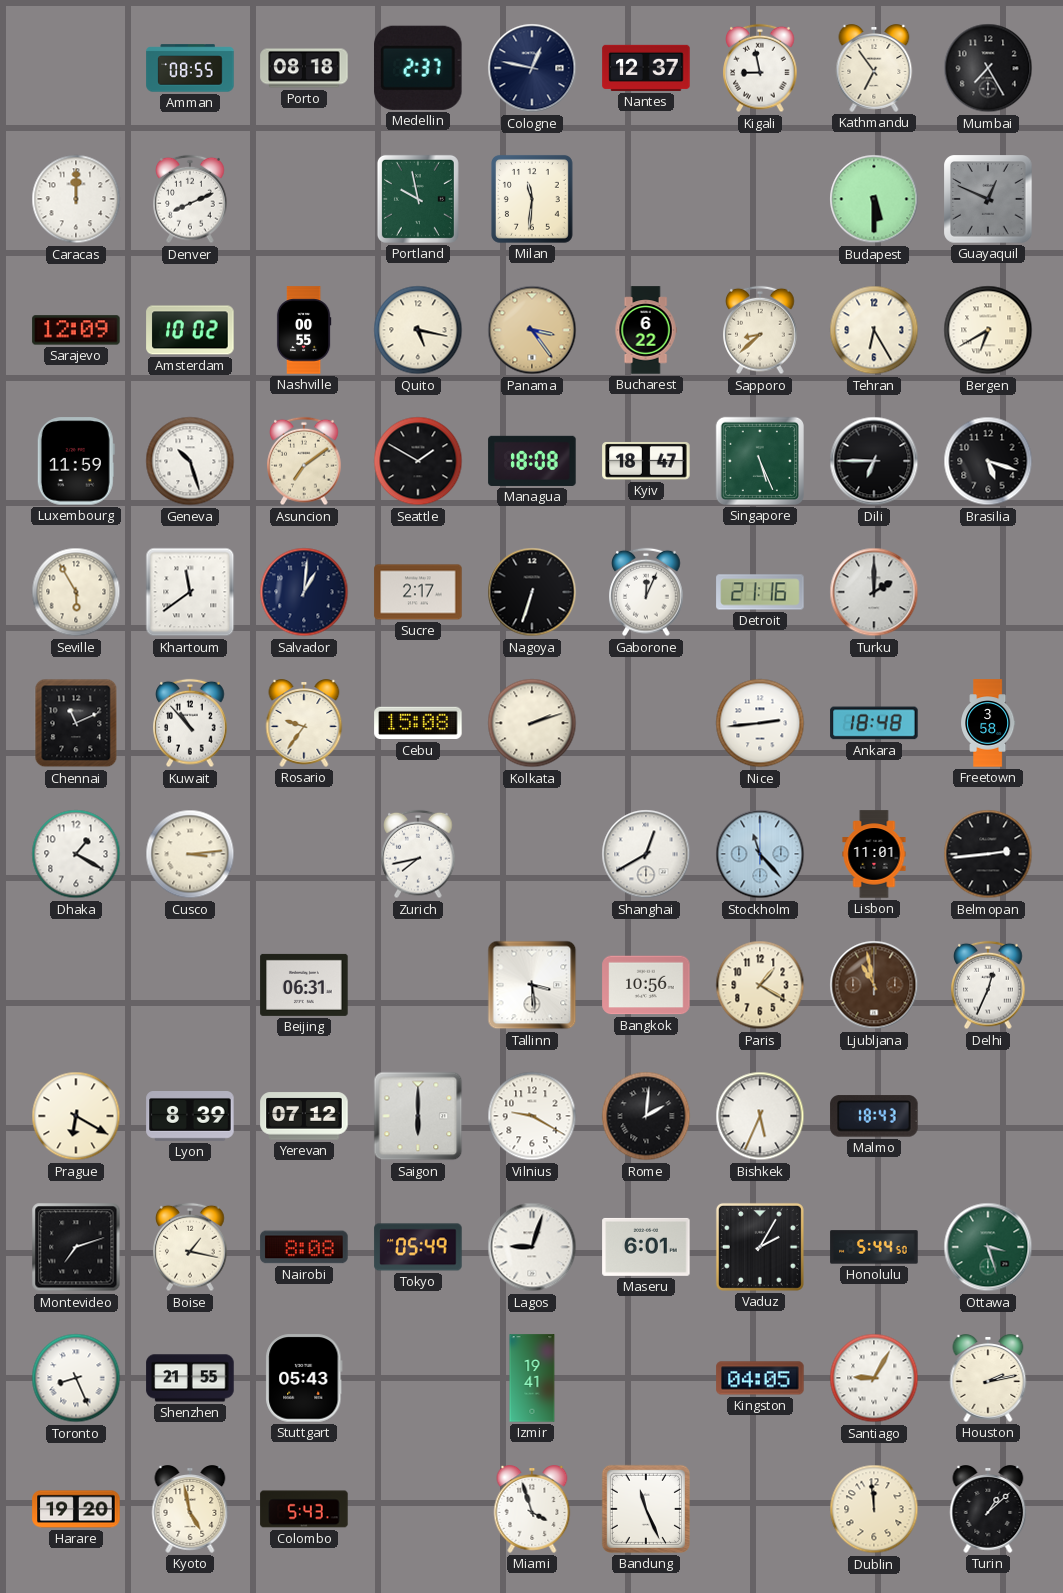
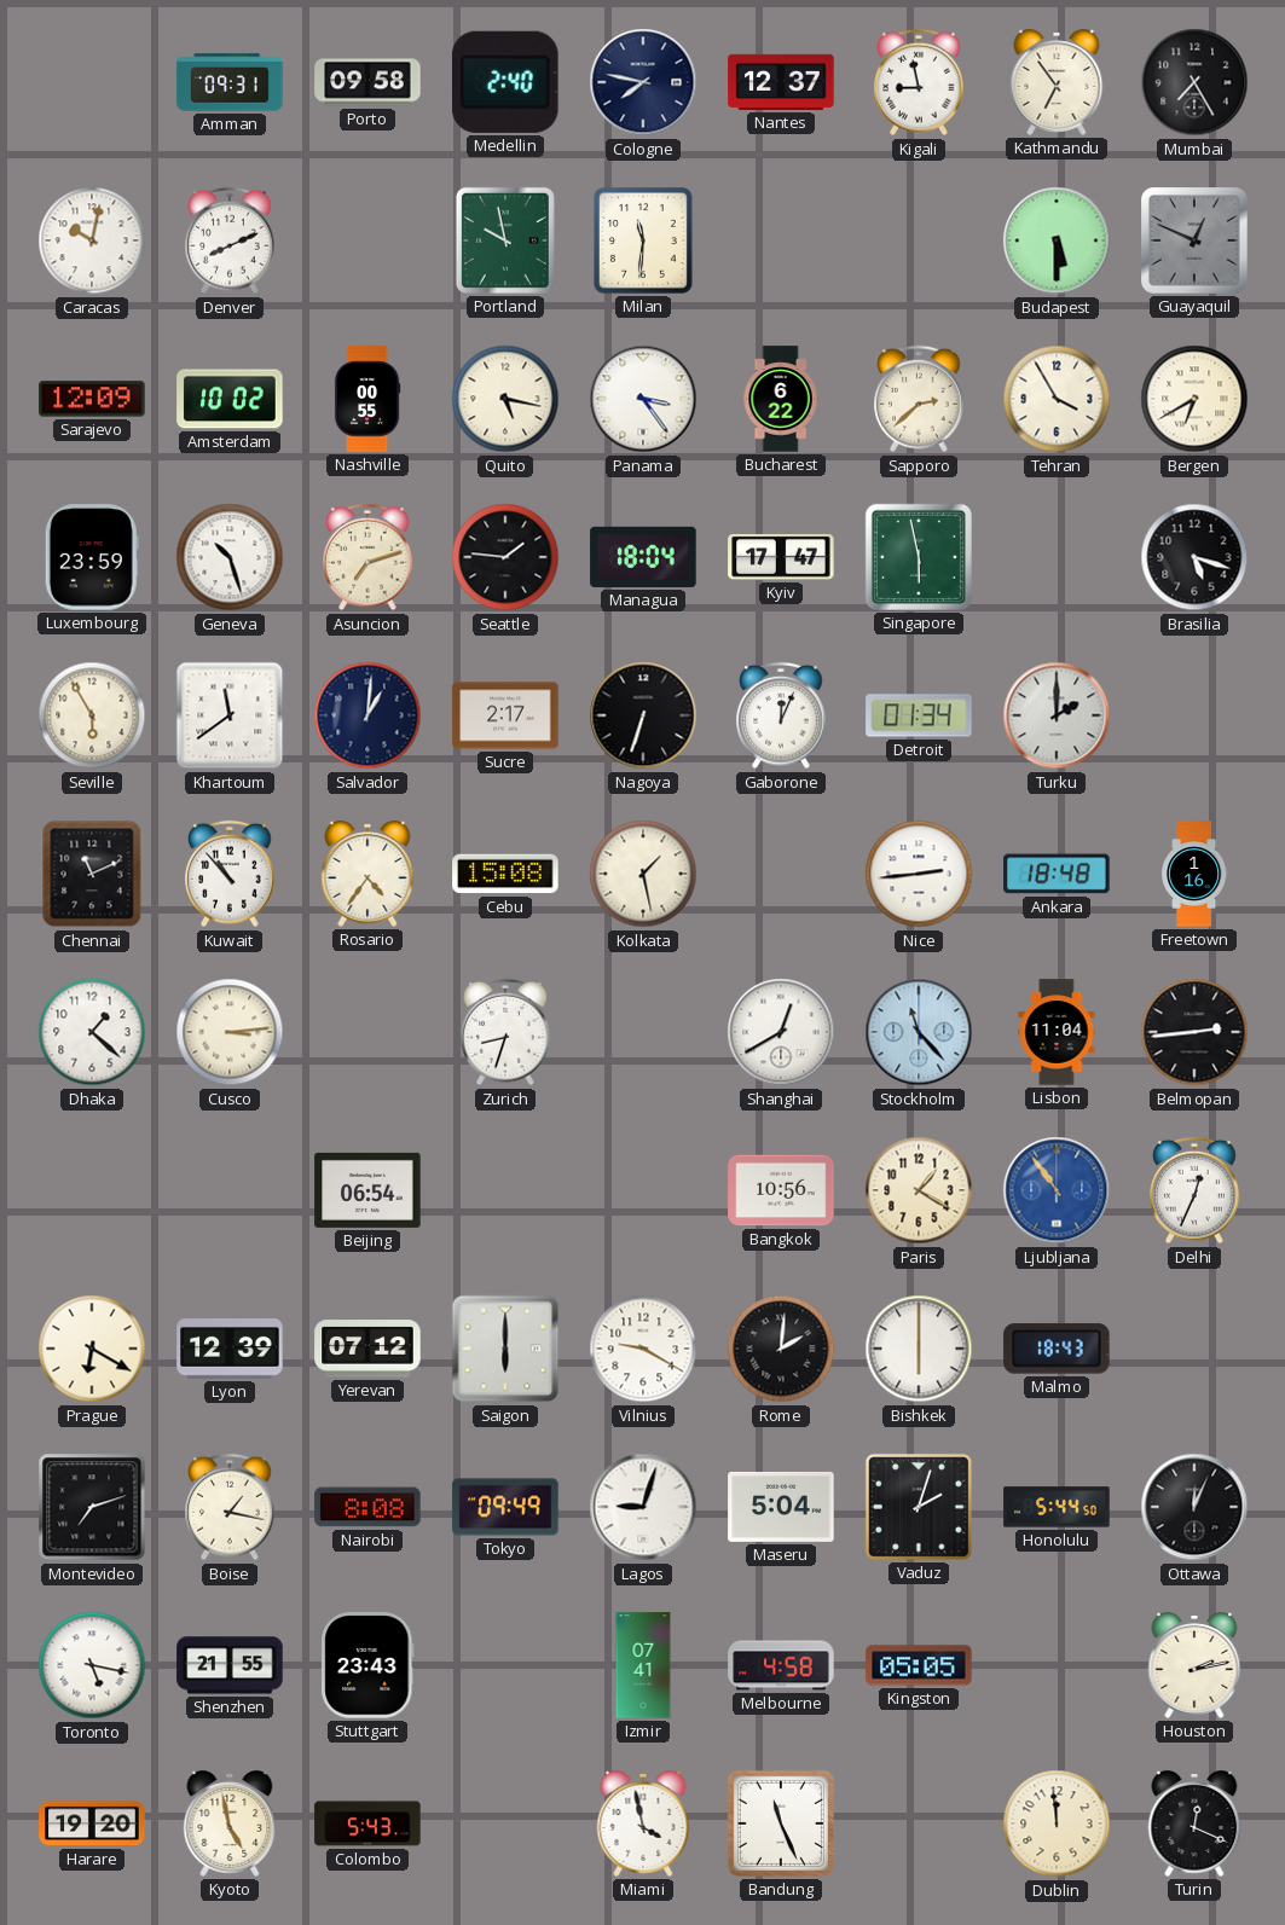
Amman: 08:55 -> 09:31 (230, 82)
Porto: 08:18 -> 09:58 (367, 82)
Medellin: 2:37 -> 2:40 (507, 82)
Cologne: 12:47 -> 7:47 (643, 82)
Caracas: 12:00 -> 10:02 (92, 240)
Panama dial: champagne -> white (643, 399)
Sapporo: 8:38 -> 2:38 (919, 399)
Tehran: 6:25 -> 3:55 (1057, 399)
Luxembourg: 11:59 -> 23:59 (92, 557)
Asuncion: 7:09 -> 7:12 (367, 557)
Seattle: 1:50 -> 1:46 (505, 557)
Managua: 18:08 -> 18:04 (643, 557)
Kyiv: 18:47 -> 17:47 (781, 557)
Singapore: 5:26 -> 5:58 (919, 557)
Dili: 6:45 -> none (874, 461)
Detroit: 21:16 -> 01:34 (919, 715)
Rosario: 9:36 -> 4:36 (367, 874)
Kolkata: 2:12 -> 1:28 (643, 874)
Freetown: 3:58 -> 1:16 (1196, 874)
Dhaka: 1:20 -> 1:22 (92, 1032)
Zurich: 7:43 -> 8:33 (505, 1032)
Lisbon: 11:01 -> 11:04 (1057, 1032)
Beijing: 06:31 -> 06:54 (367, 1190)
Tallinn: 3:29 -> none (532, 985)
Ljubljana: 10:58 -> 10:54 (1057, 1190)
Ljubljana dial: brown -> blue (1057, 1190)
Lyon: 8:39 -> 12:39 (230, 1350)
Bishkek: 5:34 -> 6:00 (919, 1349)
Tokyo: 05:49 -> 09:49 (505, 1507)
Maseru: 6:01 -> 5:04 (781, 1507)
Vaduz: 2:05 -> 2:03 (919, 1507)
Ottawa: 3:27 -> 12:04 (1194, 1507)
Ottawa dial: green -> black (1194, 1507)
Toronto: 8:26 -> 5:17 (92, 1665)
Stuttgart: 05:43 -> 23:43 (367, 1665)
Izmir: 19:41 -> 07:41 (643, 1665)
Melbourne: none -> 4:58 (781, 1665)
Kingston: 04:05 -> 05:05 (919, 1665)
Santiago: 9:05 -> none (874, 1378)
Miami: 3:57 -> 3:58 (643, 1823)
Turin: 1:08 -> 12:19 (1194, 1823)
